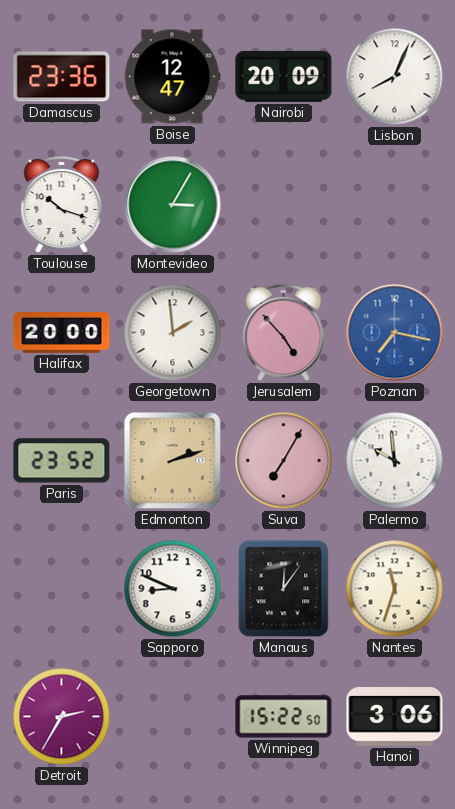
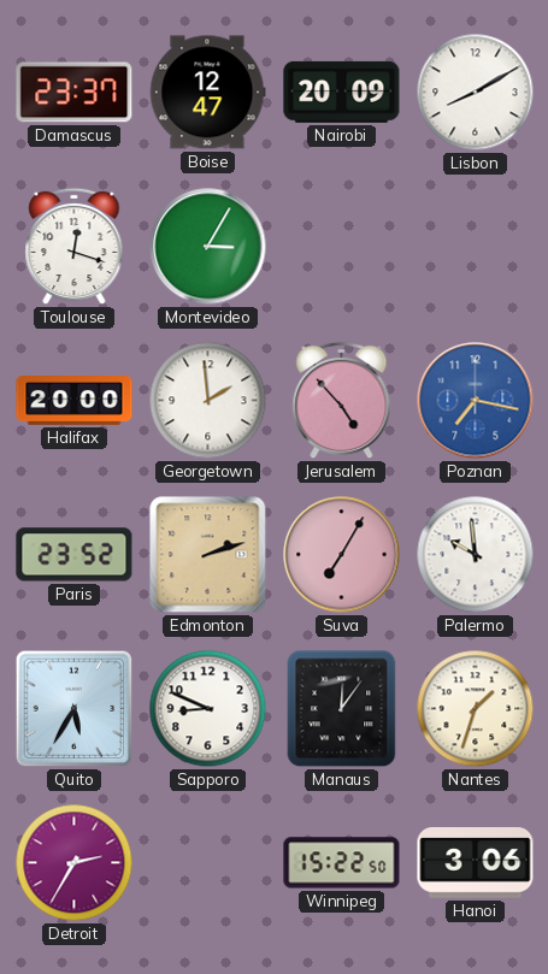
Damascus: 23:36 -> 23:37 (75, 93)
Lisbon: 8:04 -> 8:10 (476, 93)
Toulouse: 10:18 -> 12:18 (75, 247)
Quito: none -> 5:35 (75, 709)
Nantes: 11:33 -> 1:33 (476, 709)
